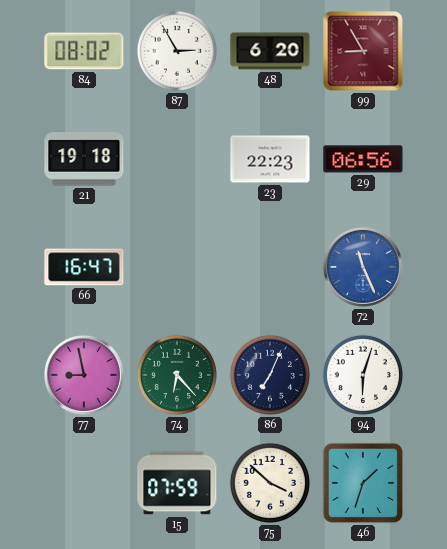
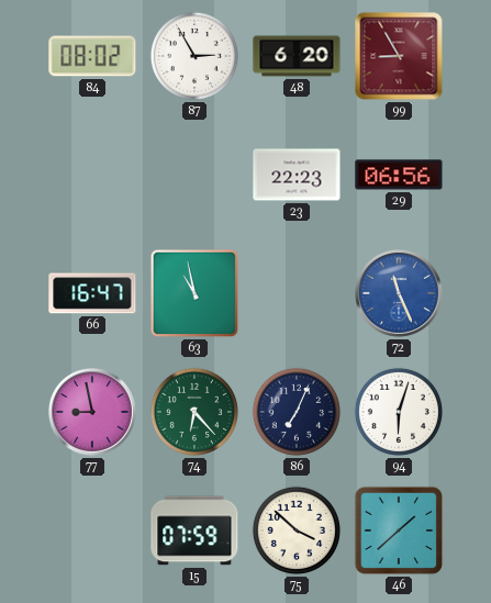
21: 19:18 -> none (84, 159)
63: none -> 10:58 (194, 293)
46: 1:33 -> 1:38 (399, 531)
